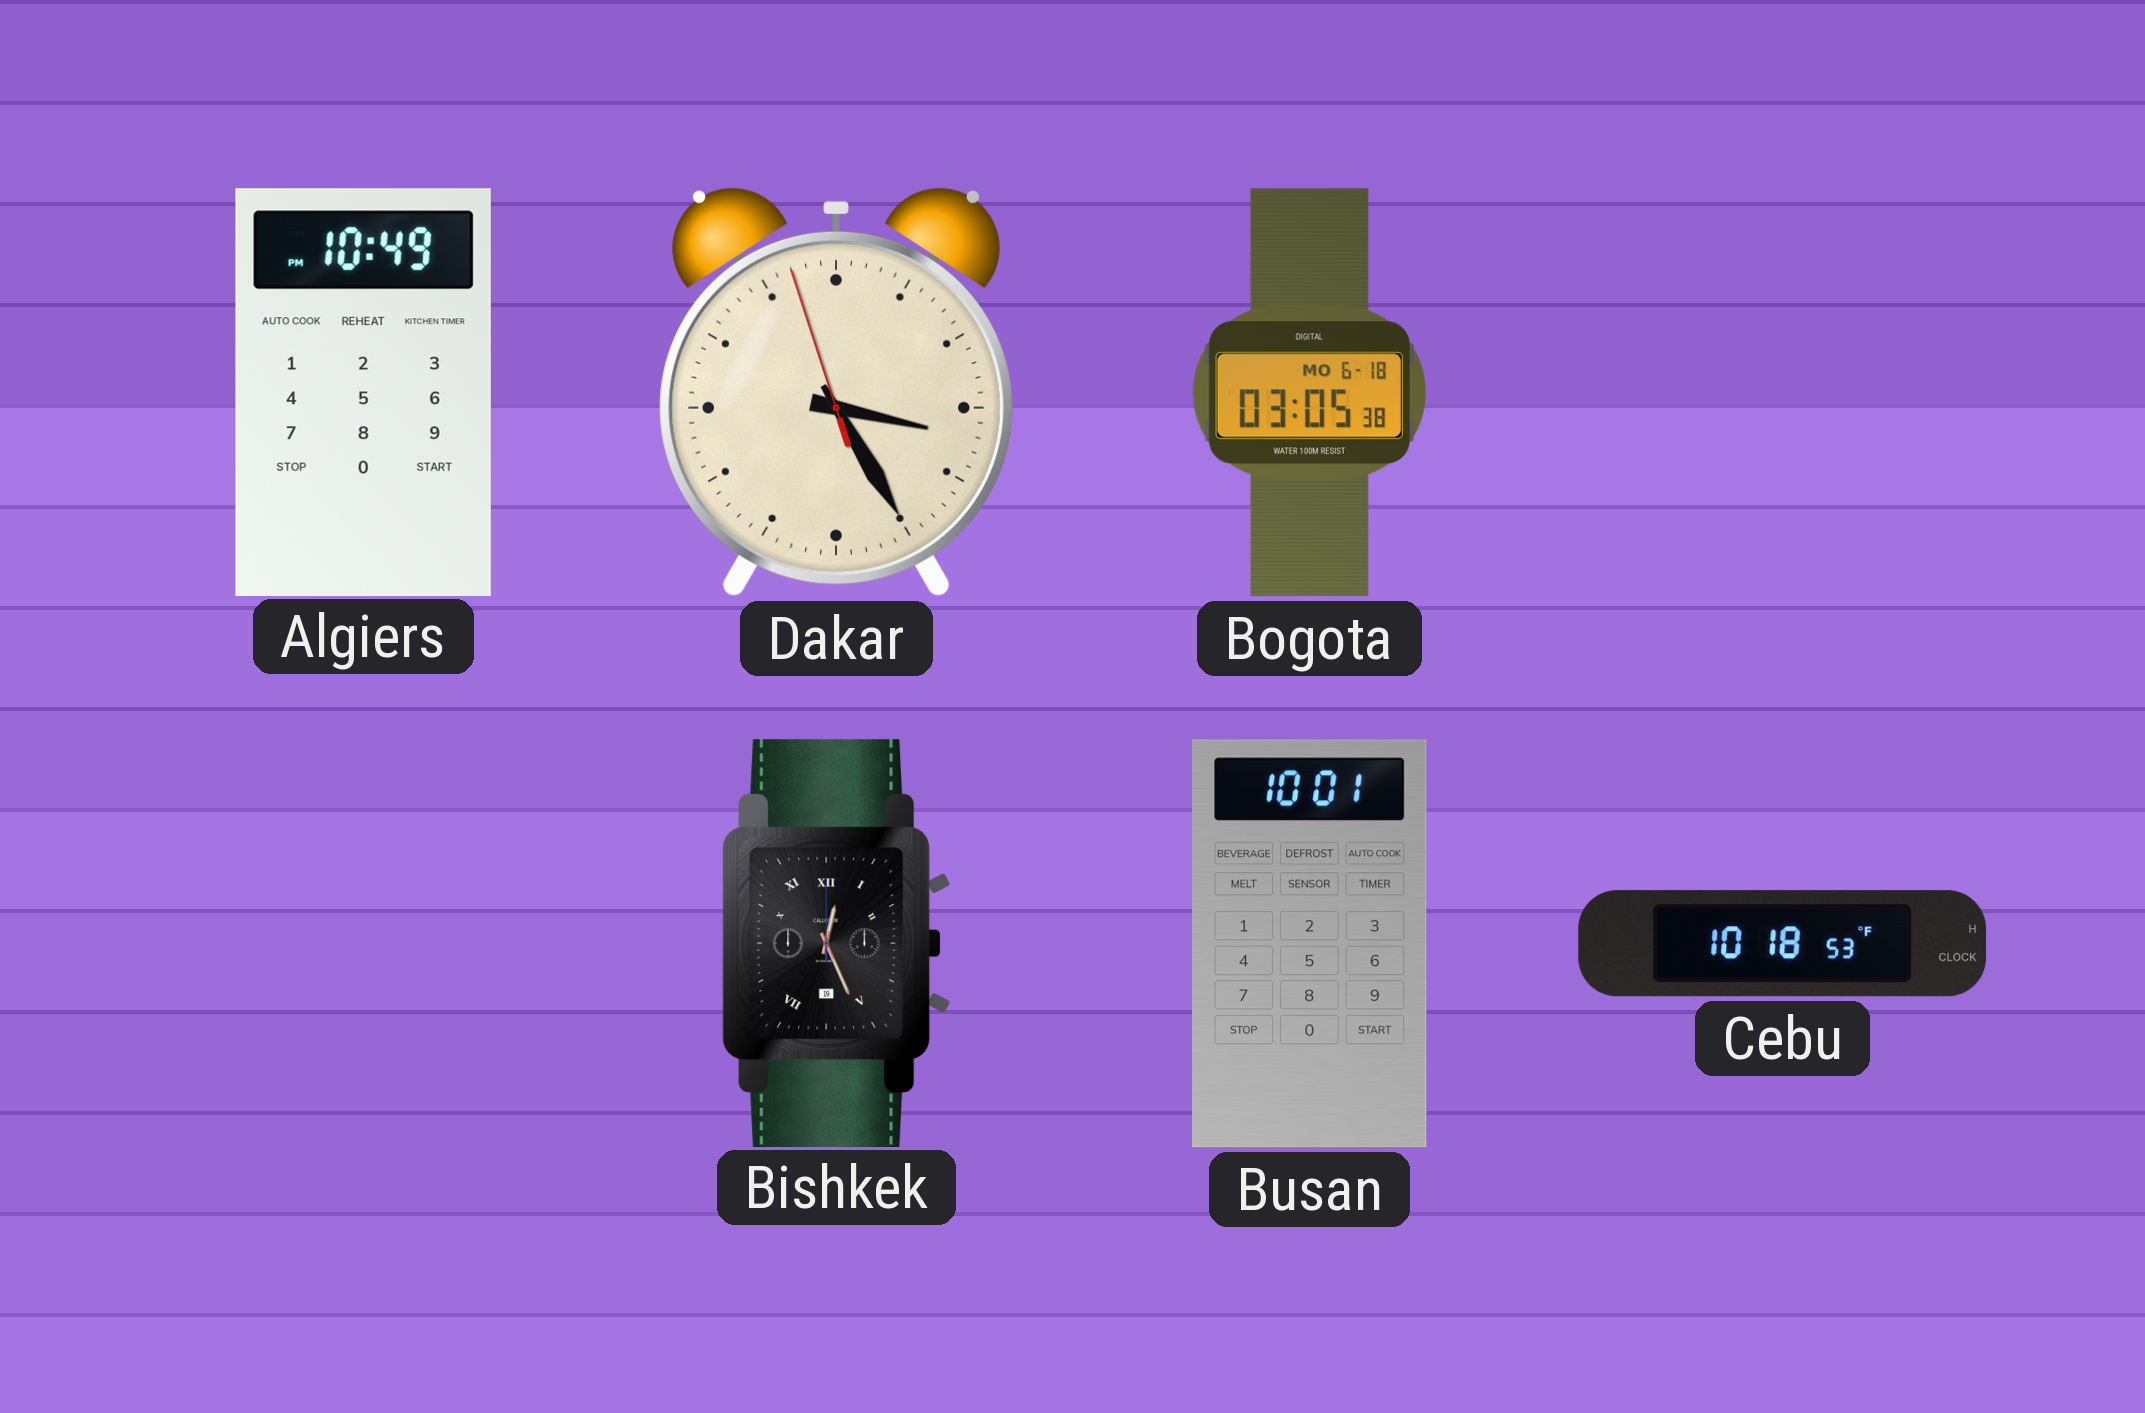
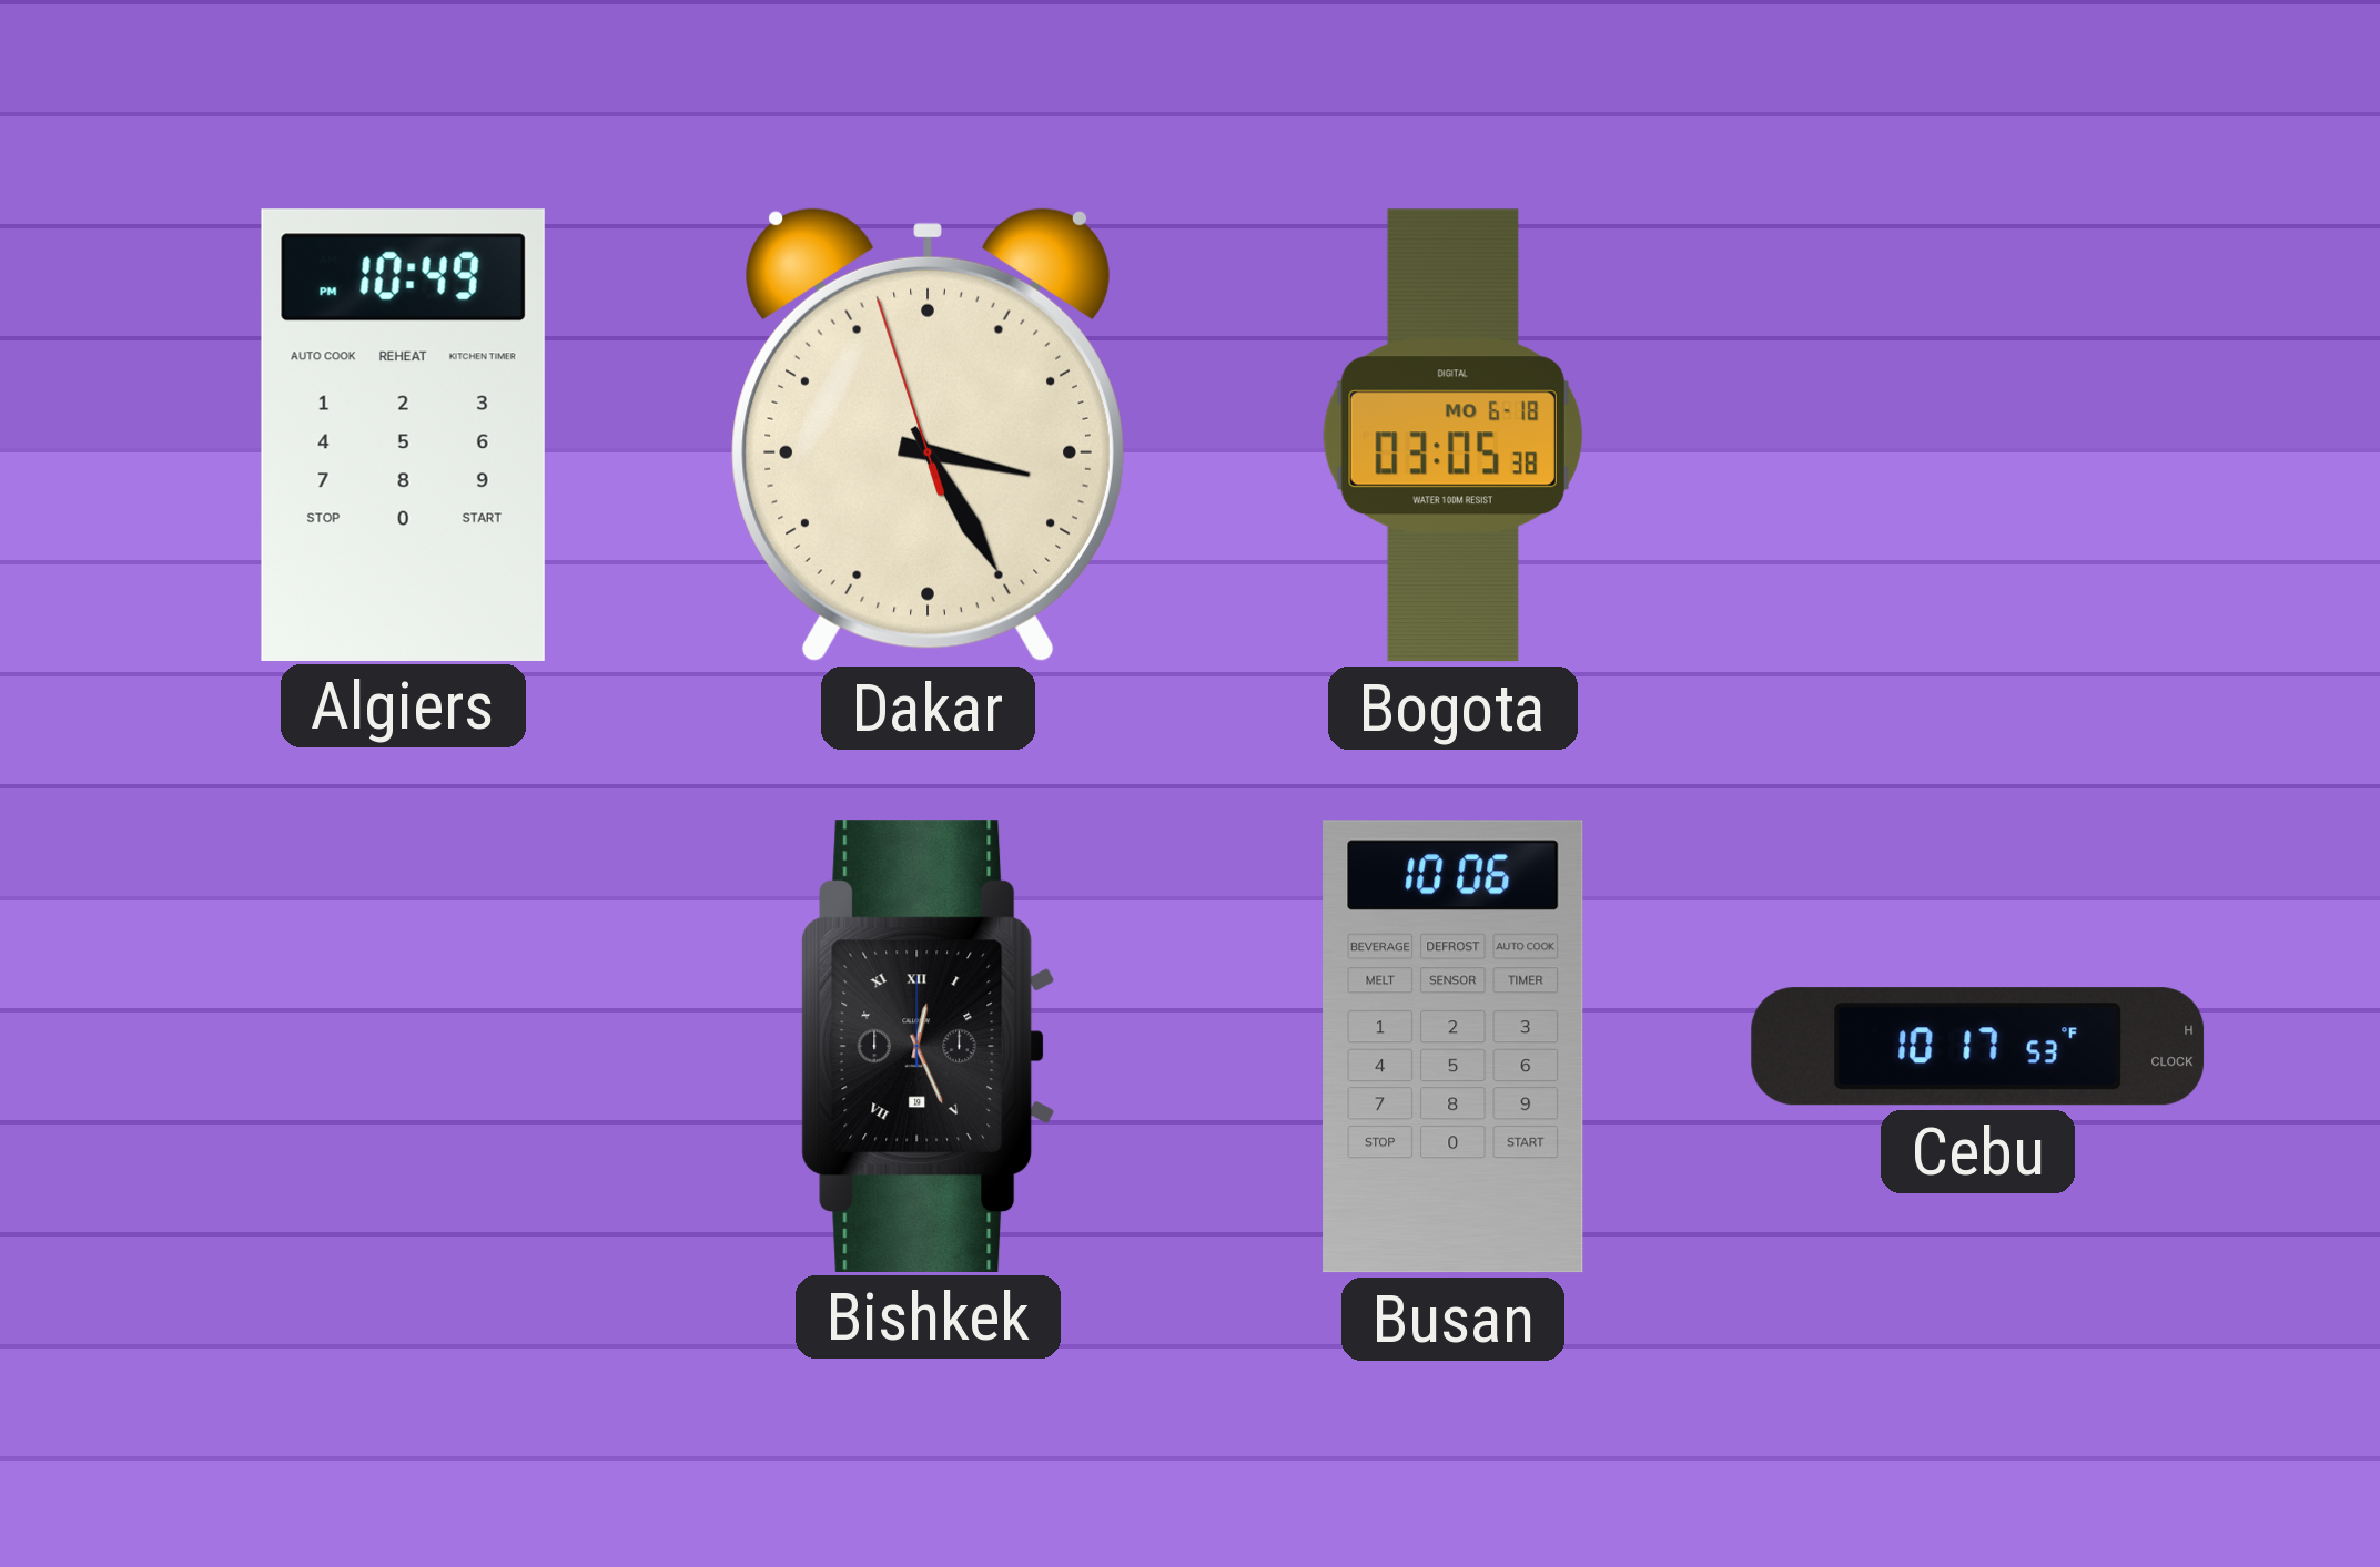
Busan: 10:01 -> 10:06 (1454, 1047)
Cebu: 10:18 -> 10:17 (1978, 1047)
